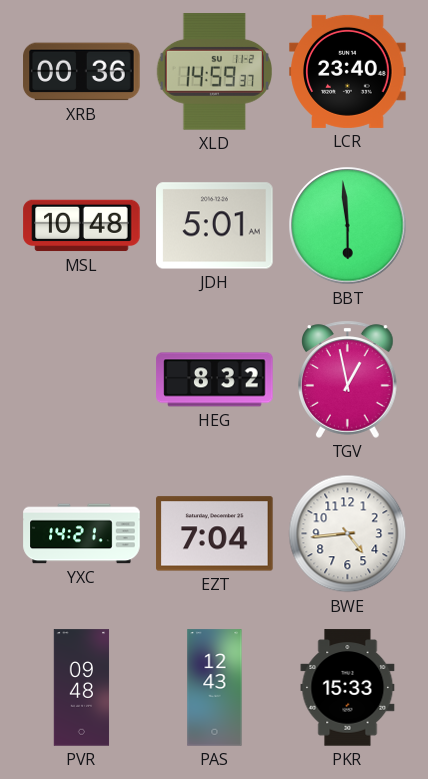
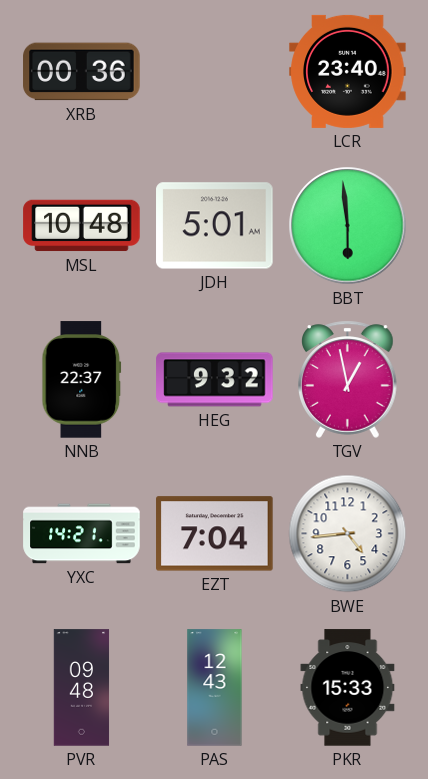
XLD: 14:59 -> none (214, 72)
NNB: none -> 22:37 (82, 380)
HEG: 8:32 -> 9:32 (215, 380)
